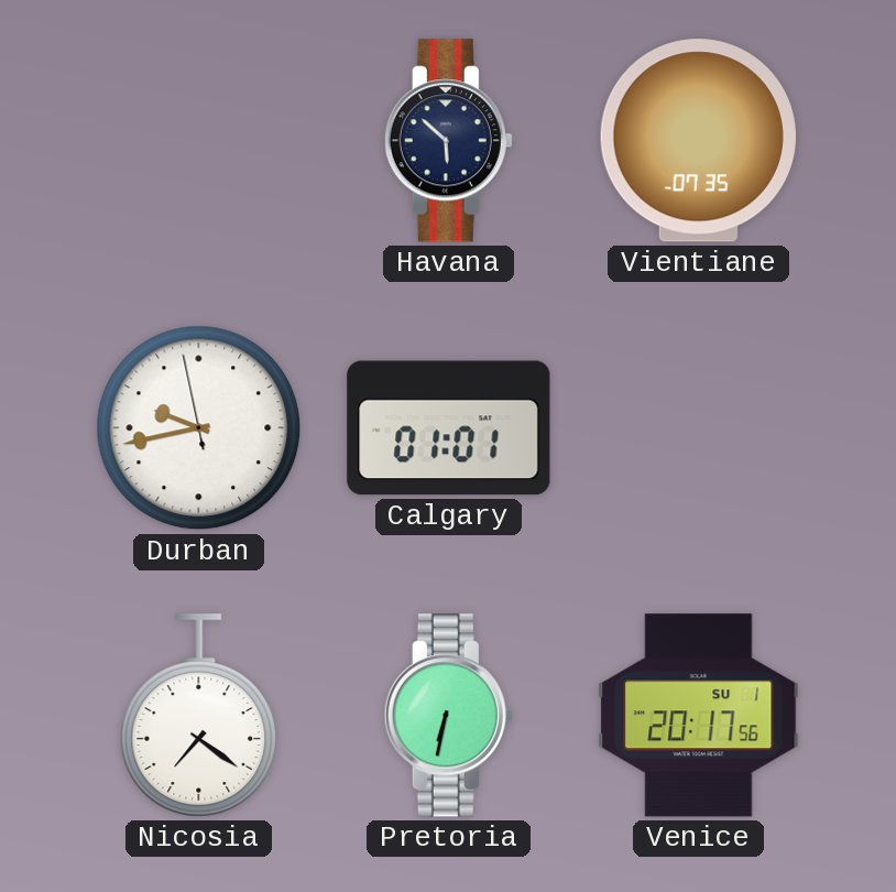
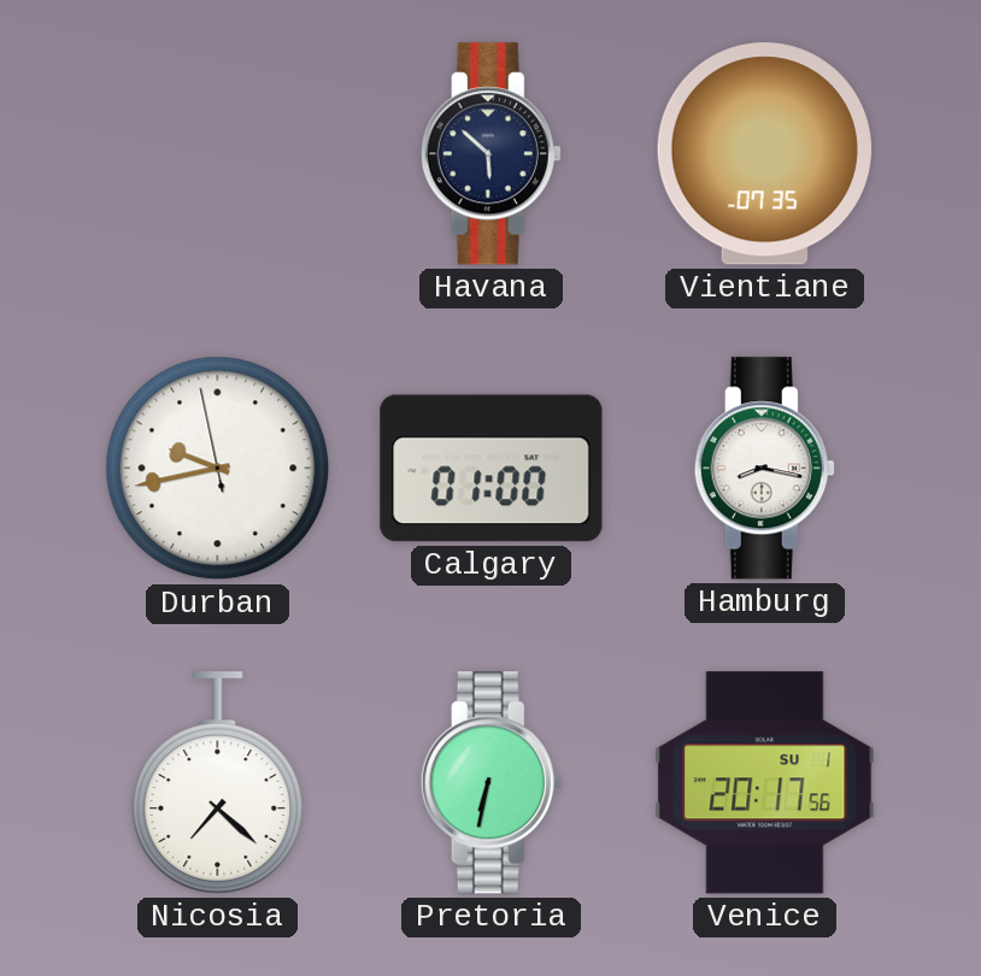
Calgary: 01:01 -> 01:00 (492, 469)
Hamburg: none -> 8:17 (764, 469)
Nicosia: 7:21 -> 7:22 (218, 783)
